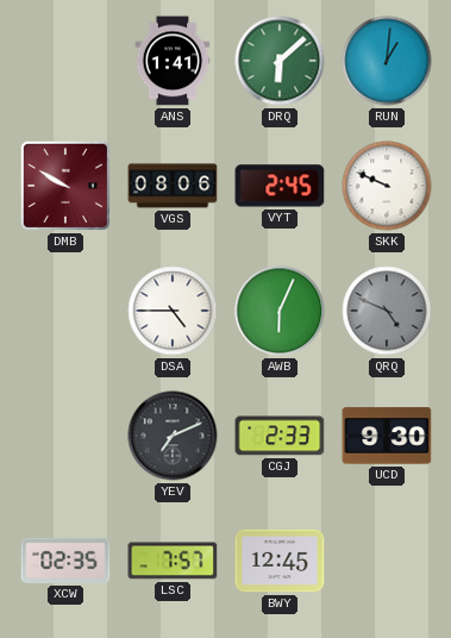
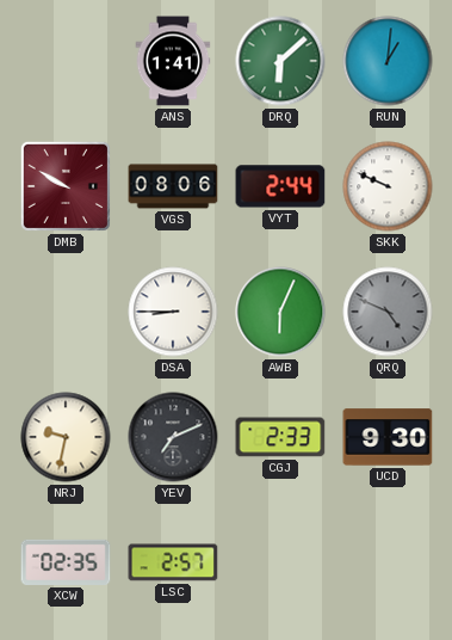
VYT: 2:45 -> 2:44 (280, 186)
DSA: 4:45 -> 8:45 (173, 312)
NRJ: none -> 9:32 (66, 437)
LSC: 7:57 -> 2:57 (173, 562)
BWY: 12:45 -> none (280, 561)
